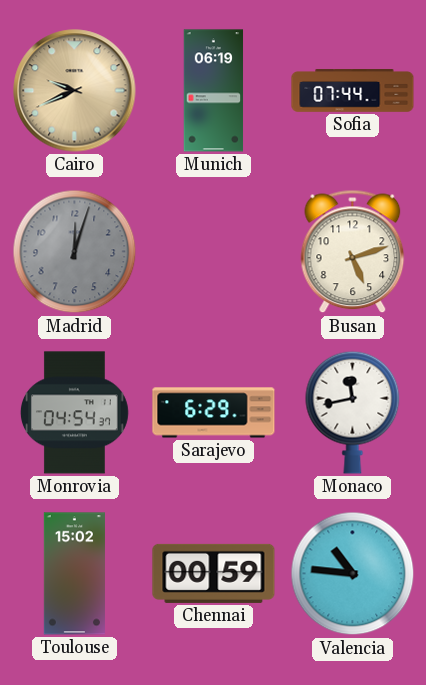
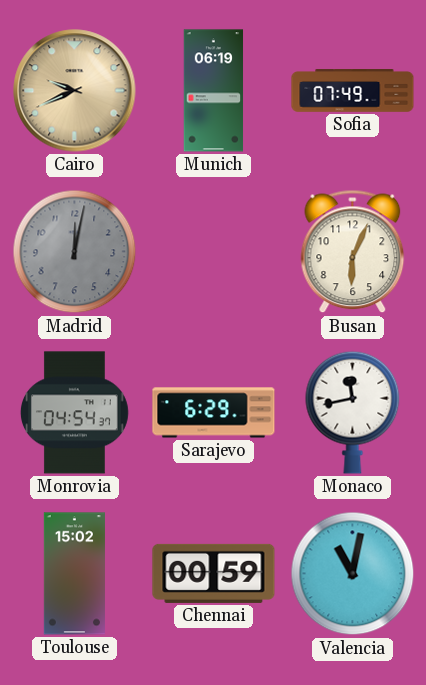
Sofia: 07:44 -> 07:49 (353, 91)
Madrid: 12:03 -> 12:02 (75, 252)
Busan: 5:12 -> 6:04 (353, 252)
Valencia: 10:46 -> 11:02 (353, 574)
